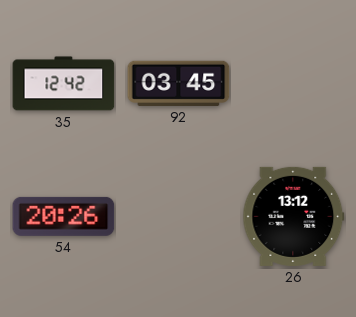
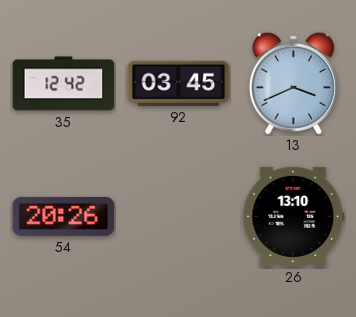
13: none -> 3:41 (293, 83)
26: 13:12 -> 13:10 (294, 216)
